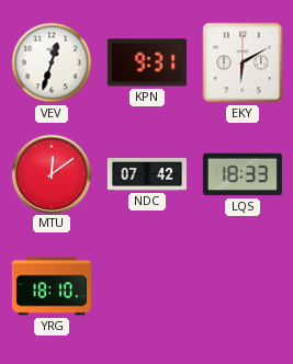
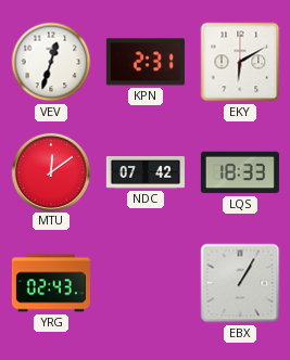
KPN: 9:31 -> 2:31 (146, 62)
YRG: 18:10 -> 02:43 (51, 283)
EBX: none -> 1:05 (240, 283)
